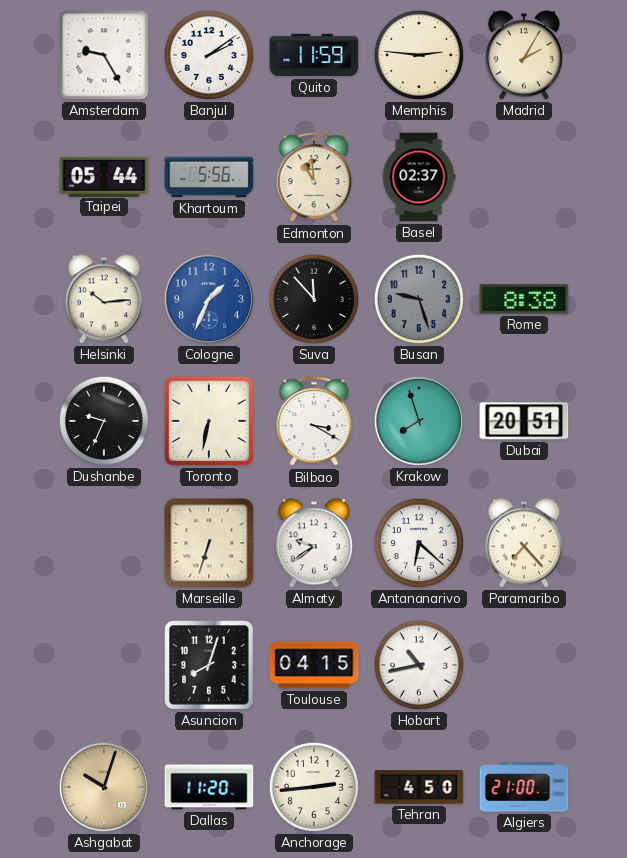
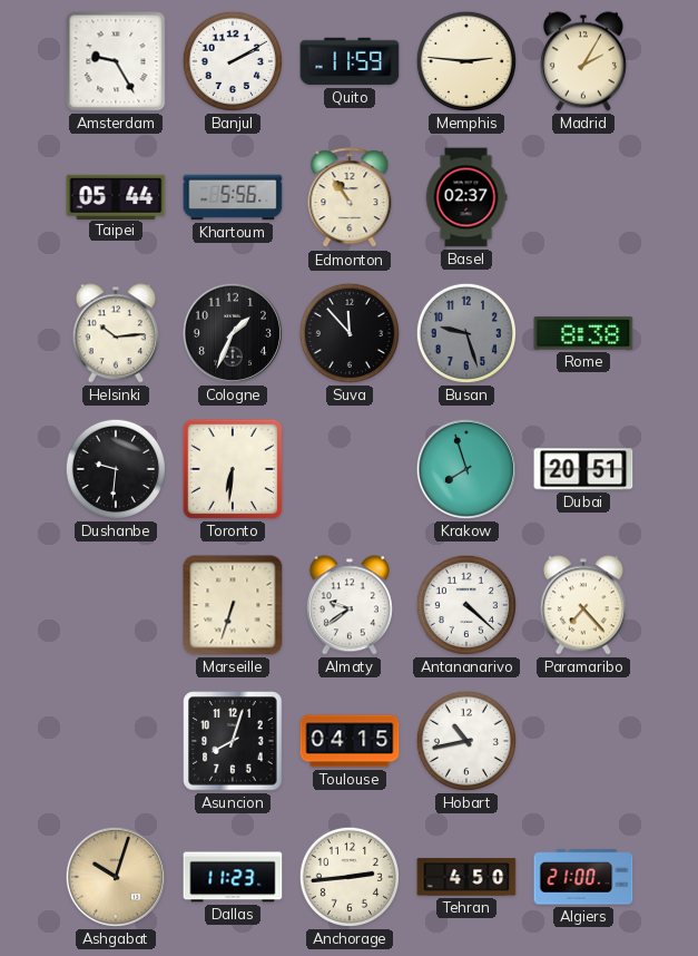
Banjul: 2:09 -> 2:10 (233, 61)
Edmonton: 10:59 -> 10:54 (350, 198)
Cologne dial: blue -> black (233, 333)
Dushanbe: 9:34 -> 9:31 (116, 469)
Toronto: 6:32 -> 6:31 (233, 469)
Bilbao: 3:20 -> none (314, 422)
Antananarivo: 6:22 -> 4:22 (466, 605)
Dallas: 11:20 -> 11:23 (233, 877)
